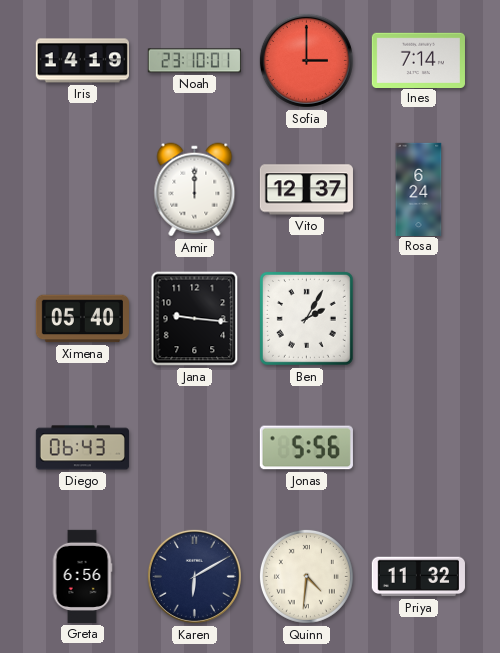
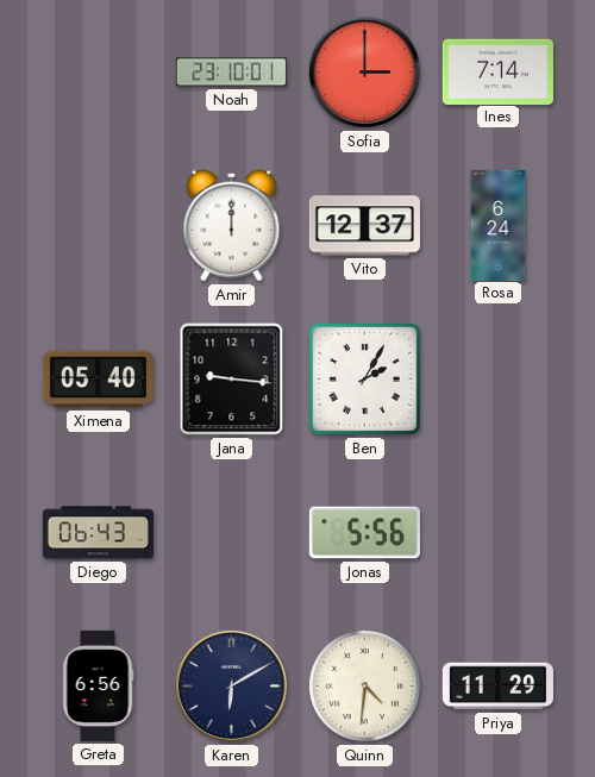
Iris: 14:19 -> none (82, 61)
Priya: 11:32 -> 11:29 (497, 687)
